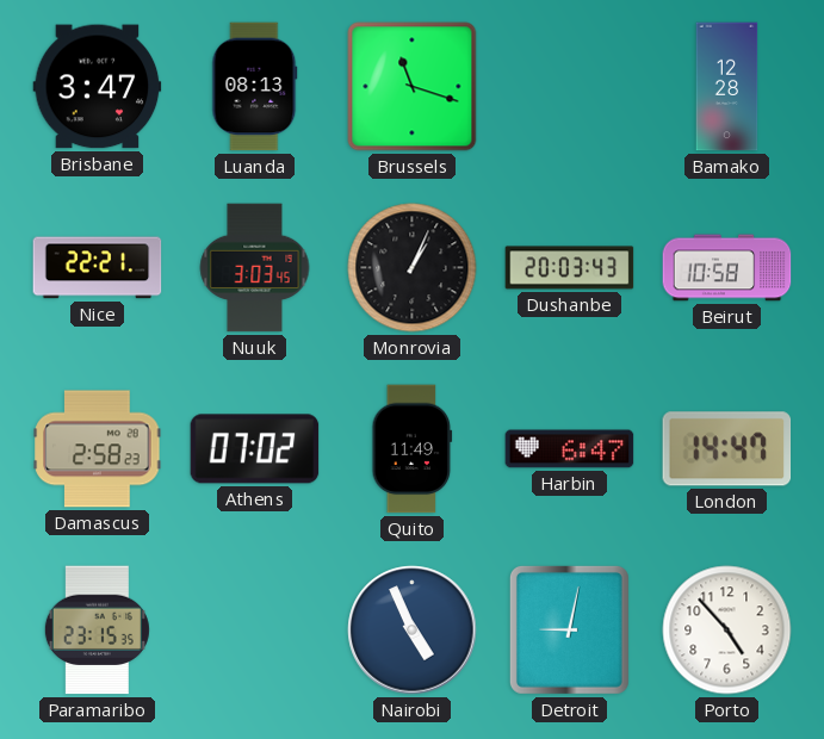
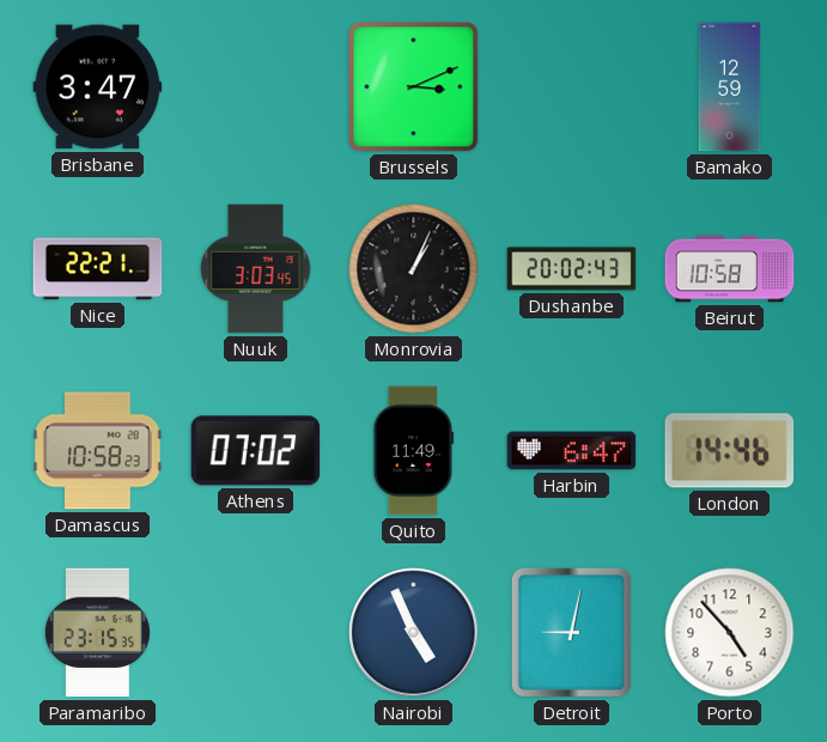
Luanda: 08:13 -> none (255, 87)
Brussels: 11:18 -> 3:11 (414, 87)
Bamako: 12:28 -> 12:59 (730, 87)
Dushanbe: 20:03 -> 20:02 (572, 269)
Damascus: 2:58 -> 10:58 (98, 451)
London: 14:47 -> 14:46 (730, 451)
